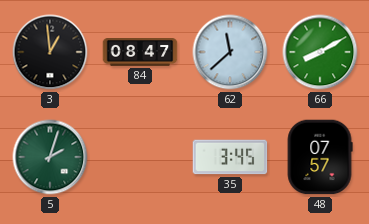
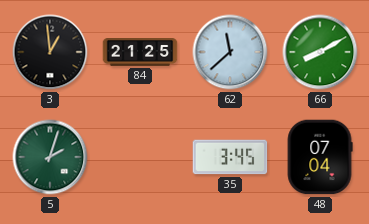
84: 08:47 -> 21:25 (140, 53)
48: 07:57 -> 07:04 (320, 157)
